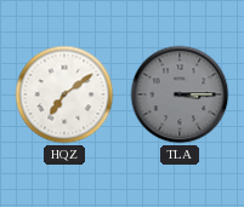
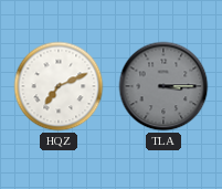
HQZ: 7:09 -> 7:11 (59, 86)
